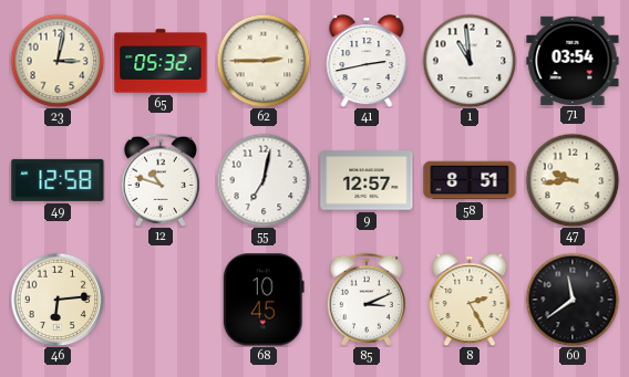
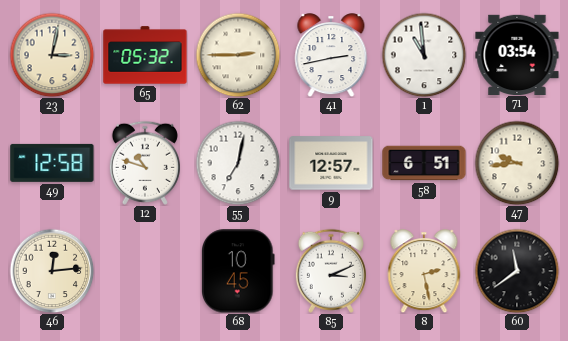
58: 8:51 -> 6:51 (424, 163)
46: 6:14 -> 12:14 (52, 271)
8: 2:25 -> 2:28 (424, 271)
